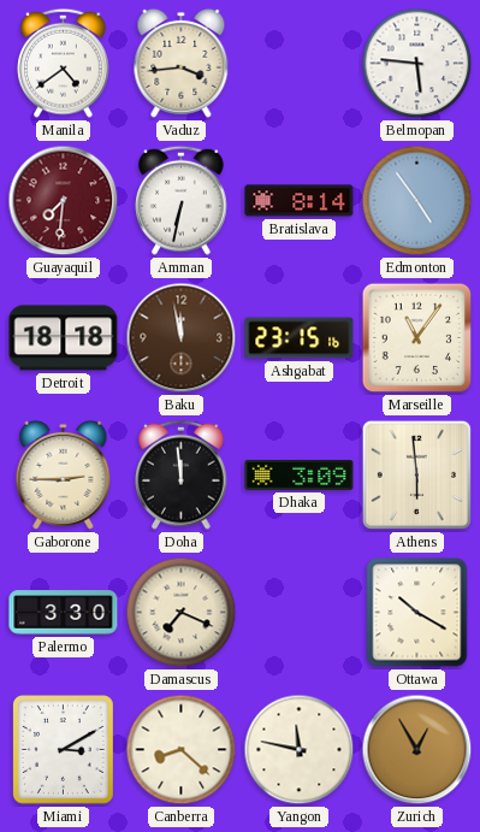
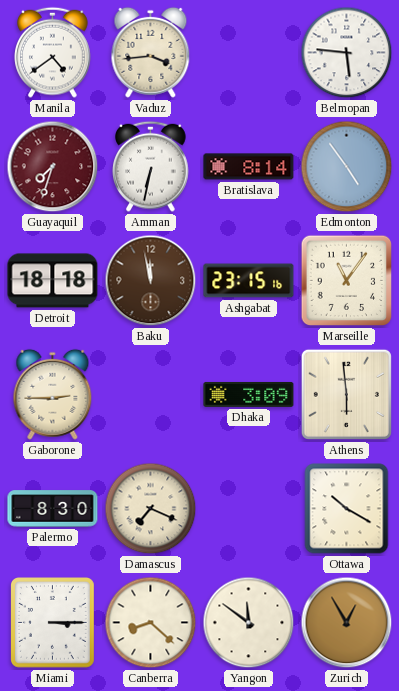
Guayaquil: 7:31 -> 7:33 (53, 167)
Doha: 11:59 -> none (182, 474)
Palermo: 3:30 -> 8:30 (53, 509)
Miami: 3:10 -> 3:15 (53, 623)
Yangon: 11:47 -> 11:51 (249, 623)
